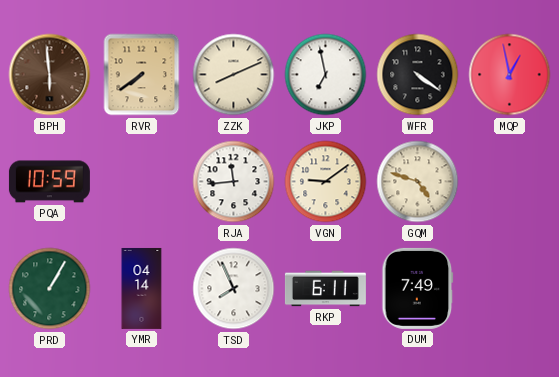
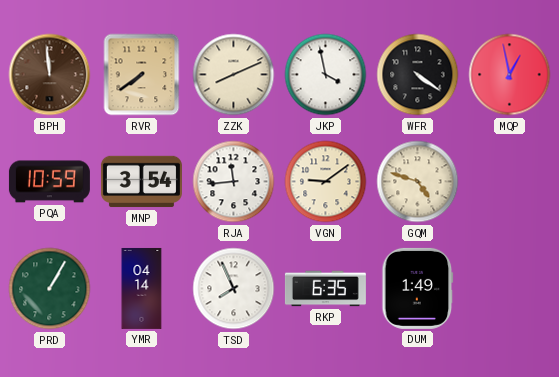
BPH: 5:59 -> 11:59 (50, 75)
JKP: 6:58 -> 3:58 (326, 75)
MNP: none -> 3:54 (141, 182)
RKP: 6:11 -> 6:35 (325, 289)
DUM: 7:49 -> 1:49 (418, 288)
